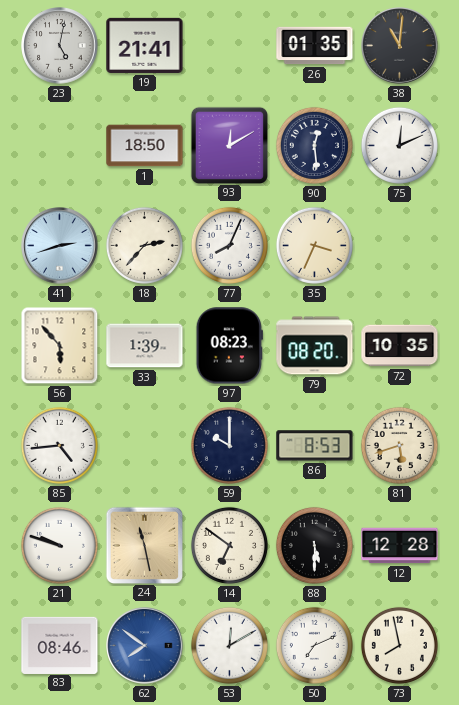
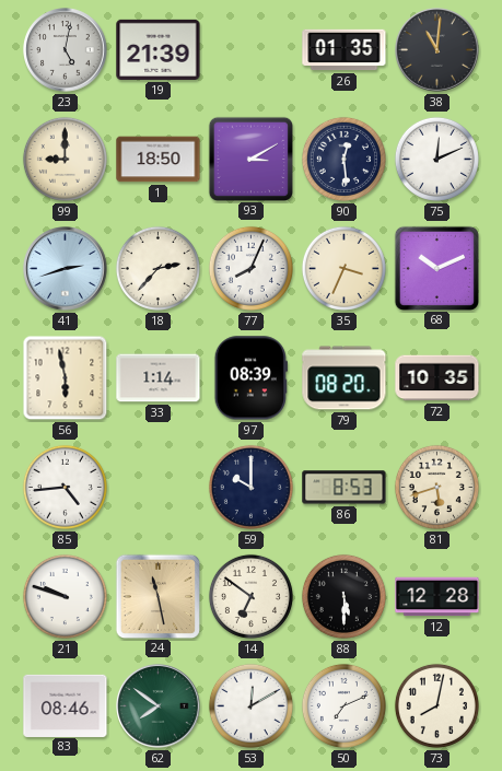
19: 21:41 -> 21:39 (159, 49)
99: none -> 9:00 (65, 159)
93: 12:10 -> 3:10 (250, 159)
68: none -> 10:11 (436, 268)
56: 5:53 -> 5:58 (66, 378)
33: 1:39 -> 1:14 (159, 378)
97: 08:23 -> 08:39 (250, 378)
62 dial: blue -> green (159, 706)
73: 7:58 -> 8:02 (436, 705)
